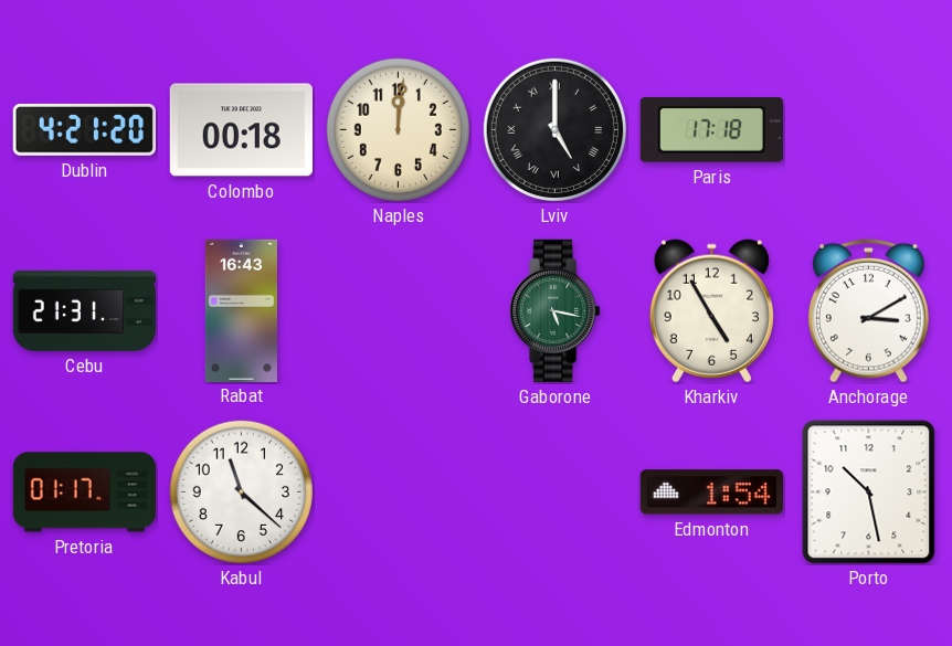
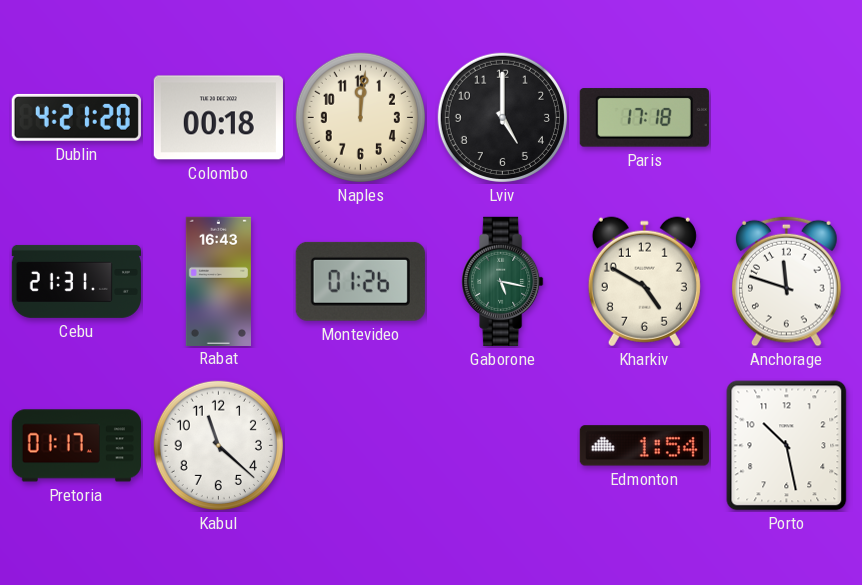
Lviv numerals: Roman -> Arabic (502, 117)
Montevideo: none -> 01:26 (360, 281)
Kharkiv: 4:55 -> 4:50 (644, 282)
Anchorage: 3:10 -> 11:48 (787, 281)
